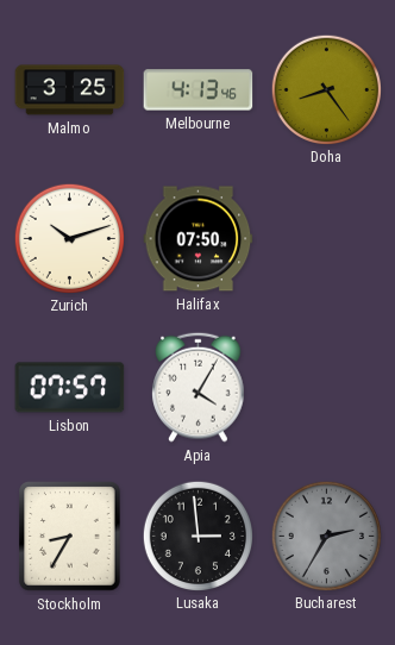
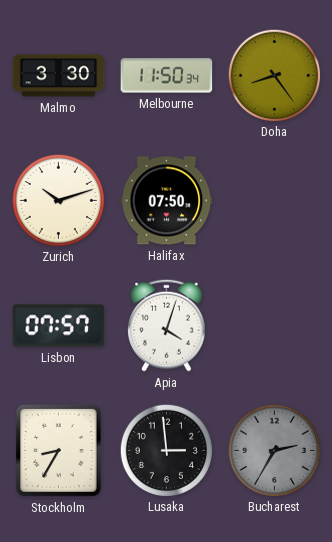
Malmo: 3:25 -> 3:30 (59, 76)
Melbourne: 4:13 -> 11:50 (167, 76)
Apia: 4:05 -> 4:03 (167, 325)
